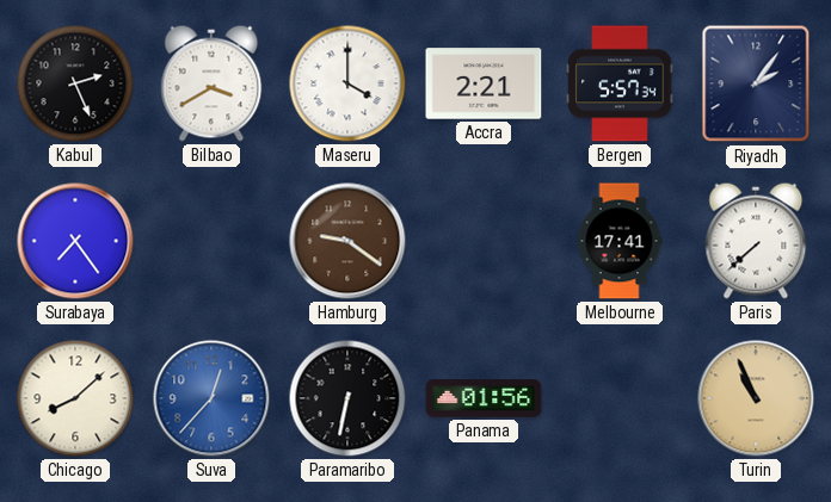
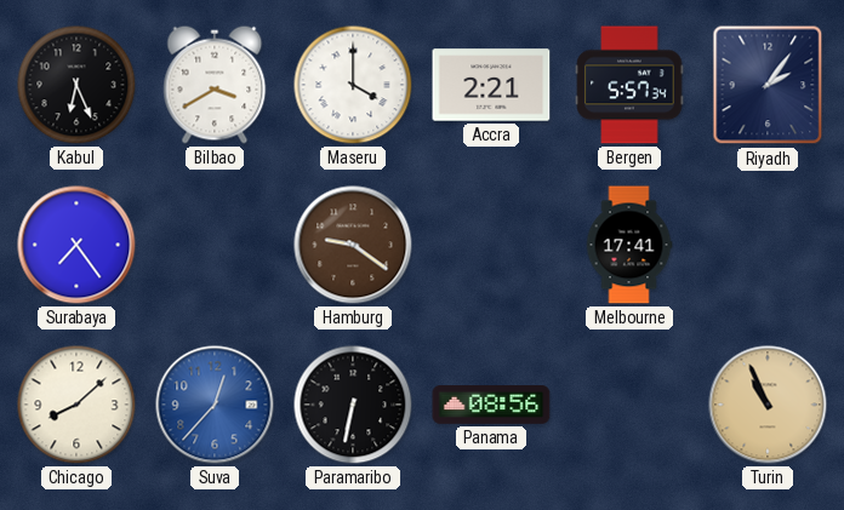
Kabul: 2:26 -> 6:26 (76, 85)
Paris: 7:38 -> none (756, 241)
Panama: 01:56 -> 08:56 (491, 406)
